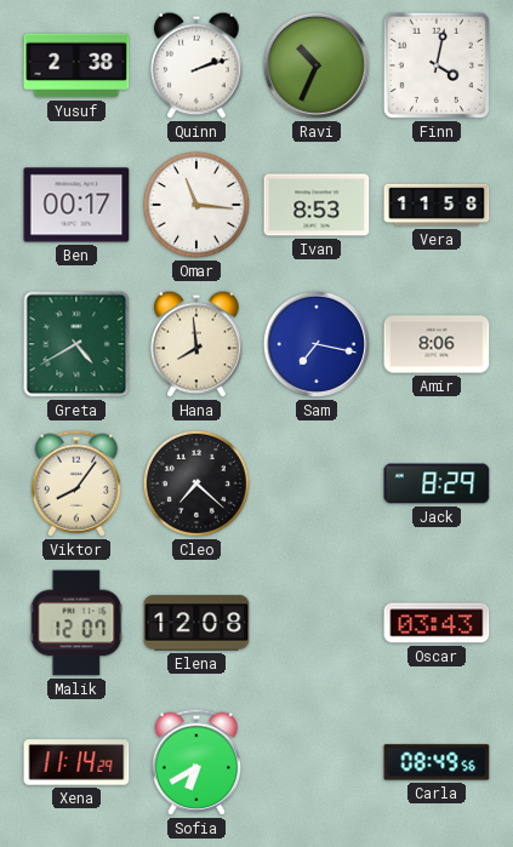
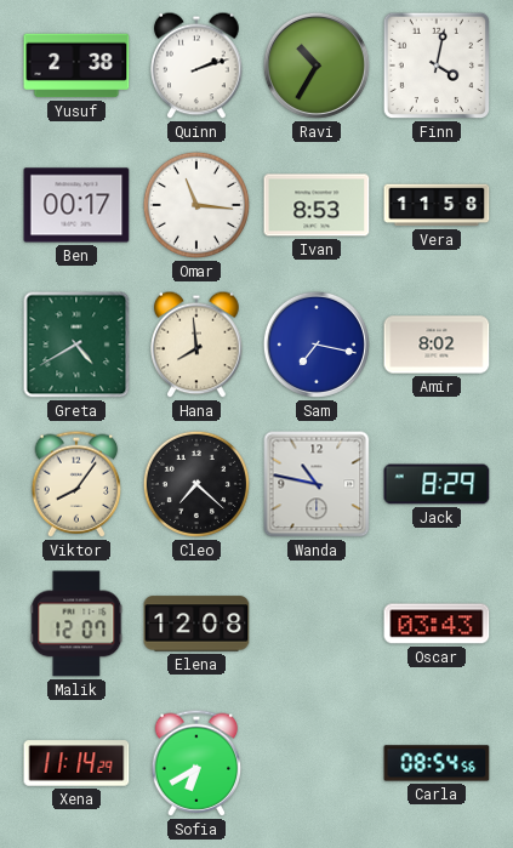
Ravi: 10:34 -> 10:35 (317, 66)
Amir: 8:06 -> 8:02 (437, 345)
Wanda: none -> 10:47 (317, 484)
Carla: 08:49 -> 08:54 (437, 763)
